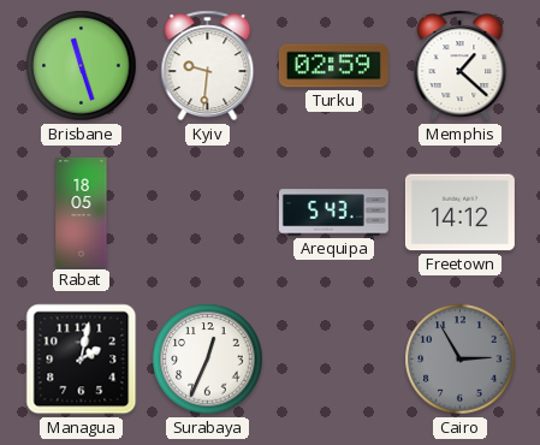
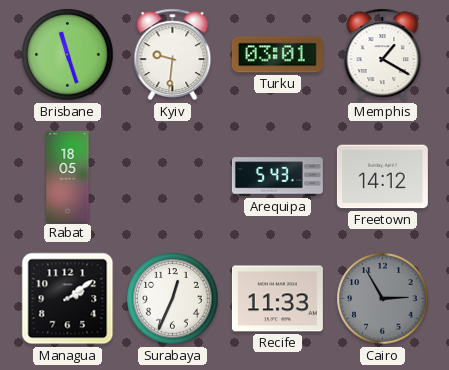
Turku: 02:59 -> 03:01 (277, 55)
Memphis: 1:22 -> 1:20 (383, 55)
Managua: 2:02 -> 2:09 (68, 299)
Recife: none -> 11:33 (277, 299)
